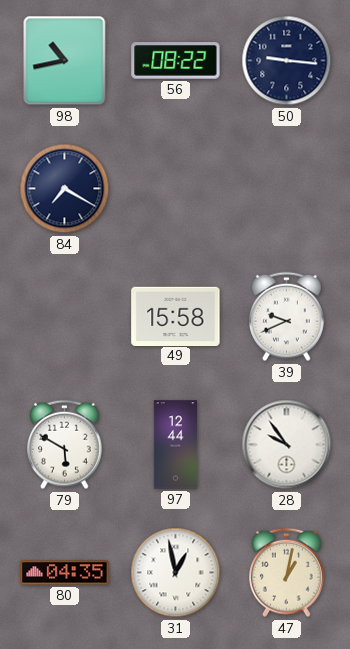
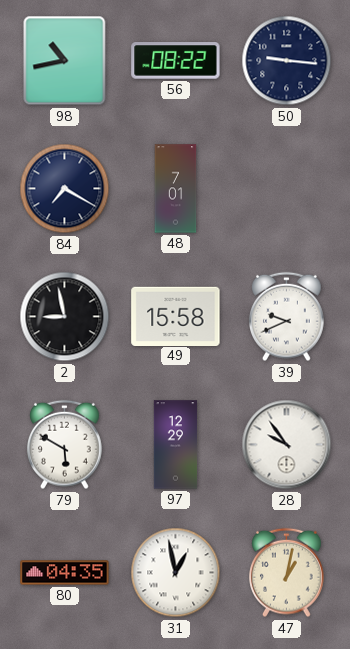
48: none -> 7:01 (176, 189)
2: none -> 8:58 (65, 317)
97: 12:44 -> 12:29 (176, 445)
